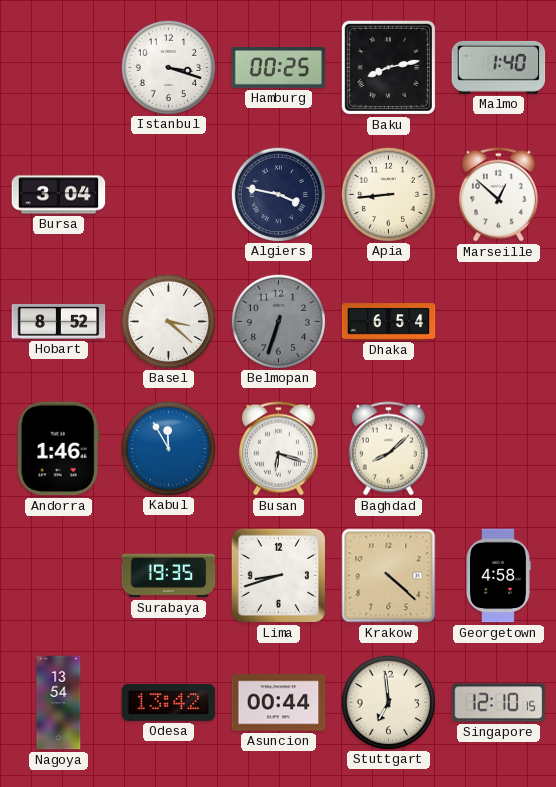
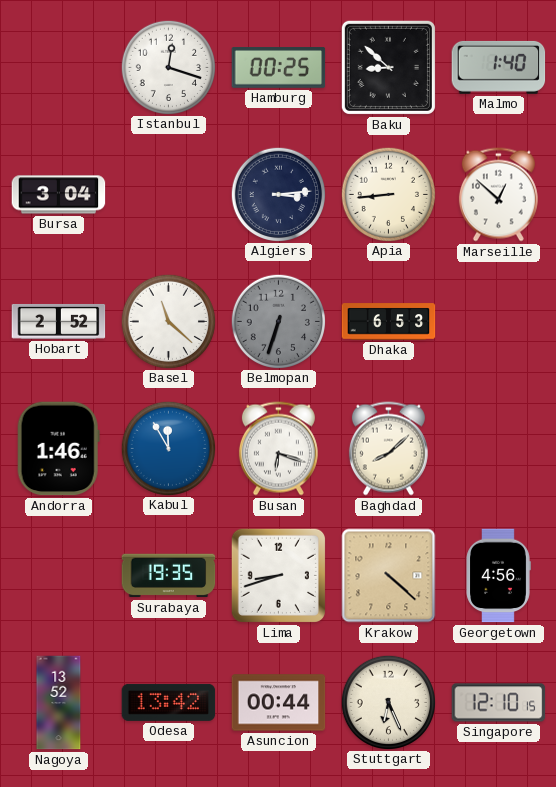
Istanbul: 3:18 -> 12:18 (168, 67)
Baku: 8:13 -> 8:52 (388, 67)
Algiers: 3:47 -> 3:14 (278, 194)
Hobart: 8:52 -> 2:52 (59, 322)
Basel: 3:22 -> 11:22 (168, 321)
Dhaka: 6:54 -> 6:53 (389, 322)
Georgetown: 4:58 -> 4:56 (498, 576)
Nagoya: 13:54 -> 13:52 (59, 703)
Stuttgart: 6:59 -> 6:26 (388, 702)
